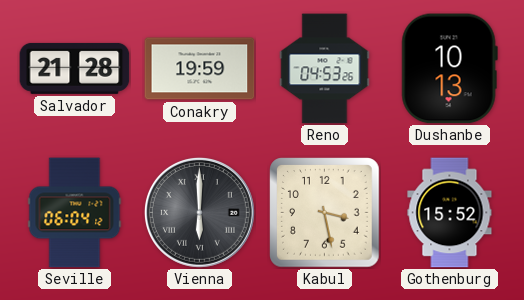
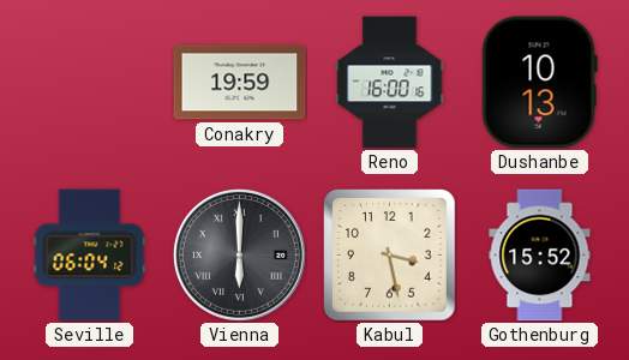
Salvador: 21:28 -> none (75, 68)
Reno: 04:53 -> 16:00 (390, 83)
